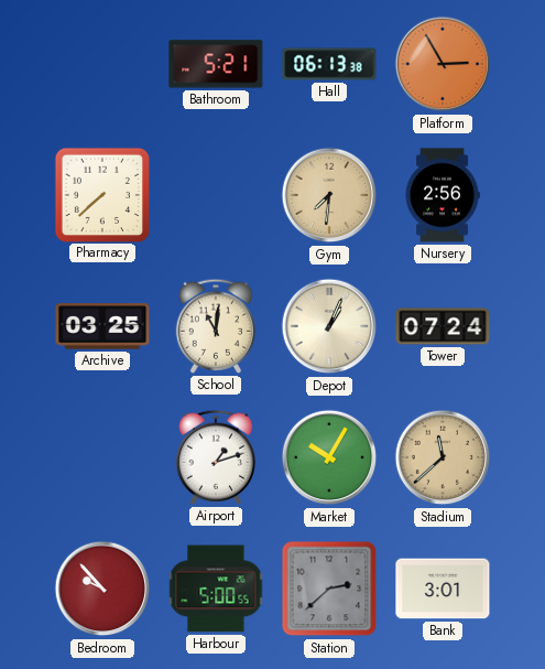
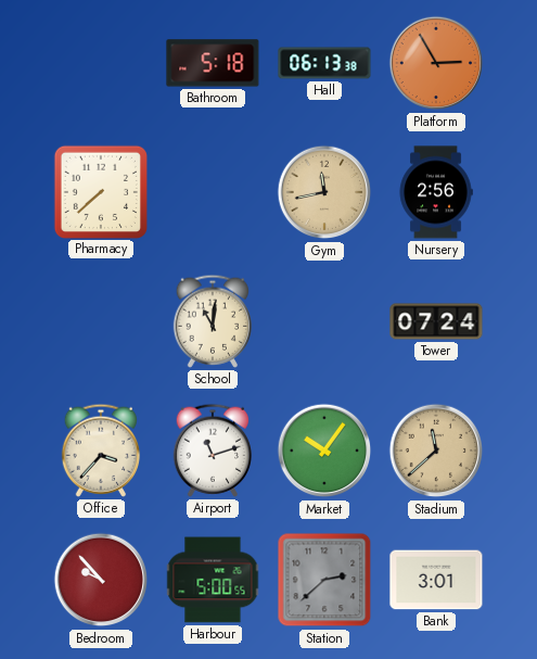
Bathroom: 5:21 -> 5:18 (213, 63)
Gym: 7:31 -> 11:43 (324, 192)
Archive: 03:25 -> none (102, 326)
Depot: 1:04 -> none (329, 326)
Office: none -> 3:37 (100, 451)
Airport: 1:12 -> 11:12 (212, 451)
Market: 10:05 -> 10:06 (324, 451)
